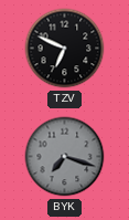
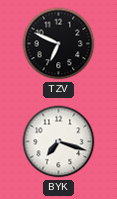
BYK dial: grey -> white (59, 142)
